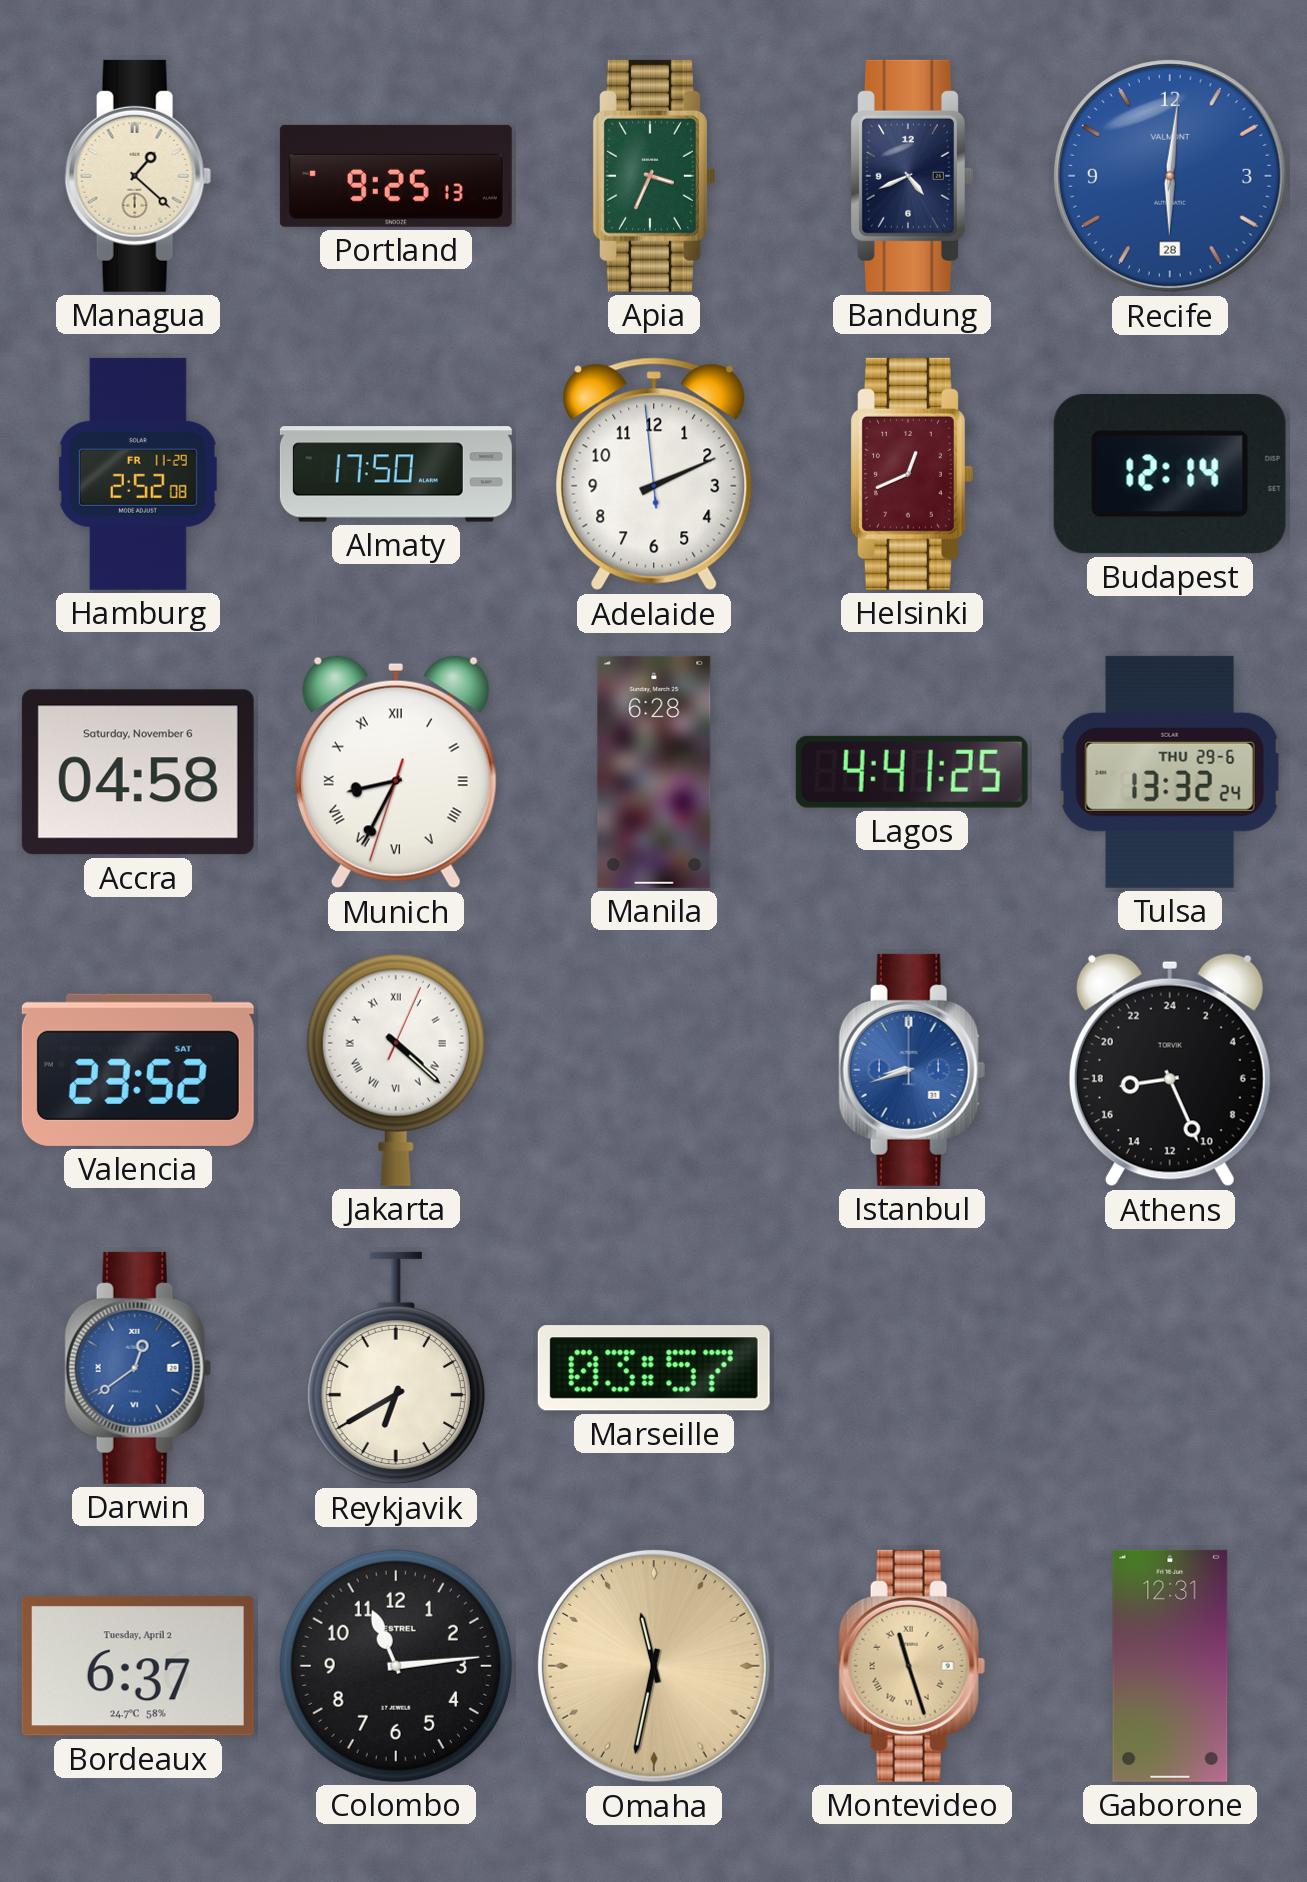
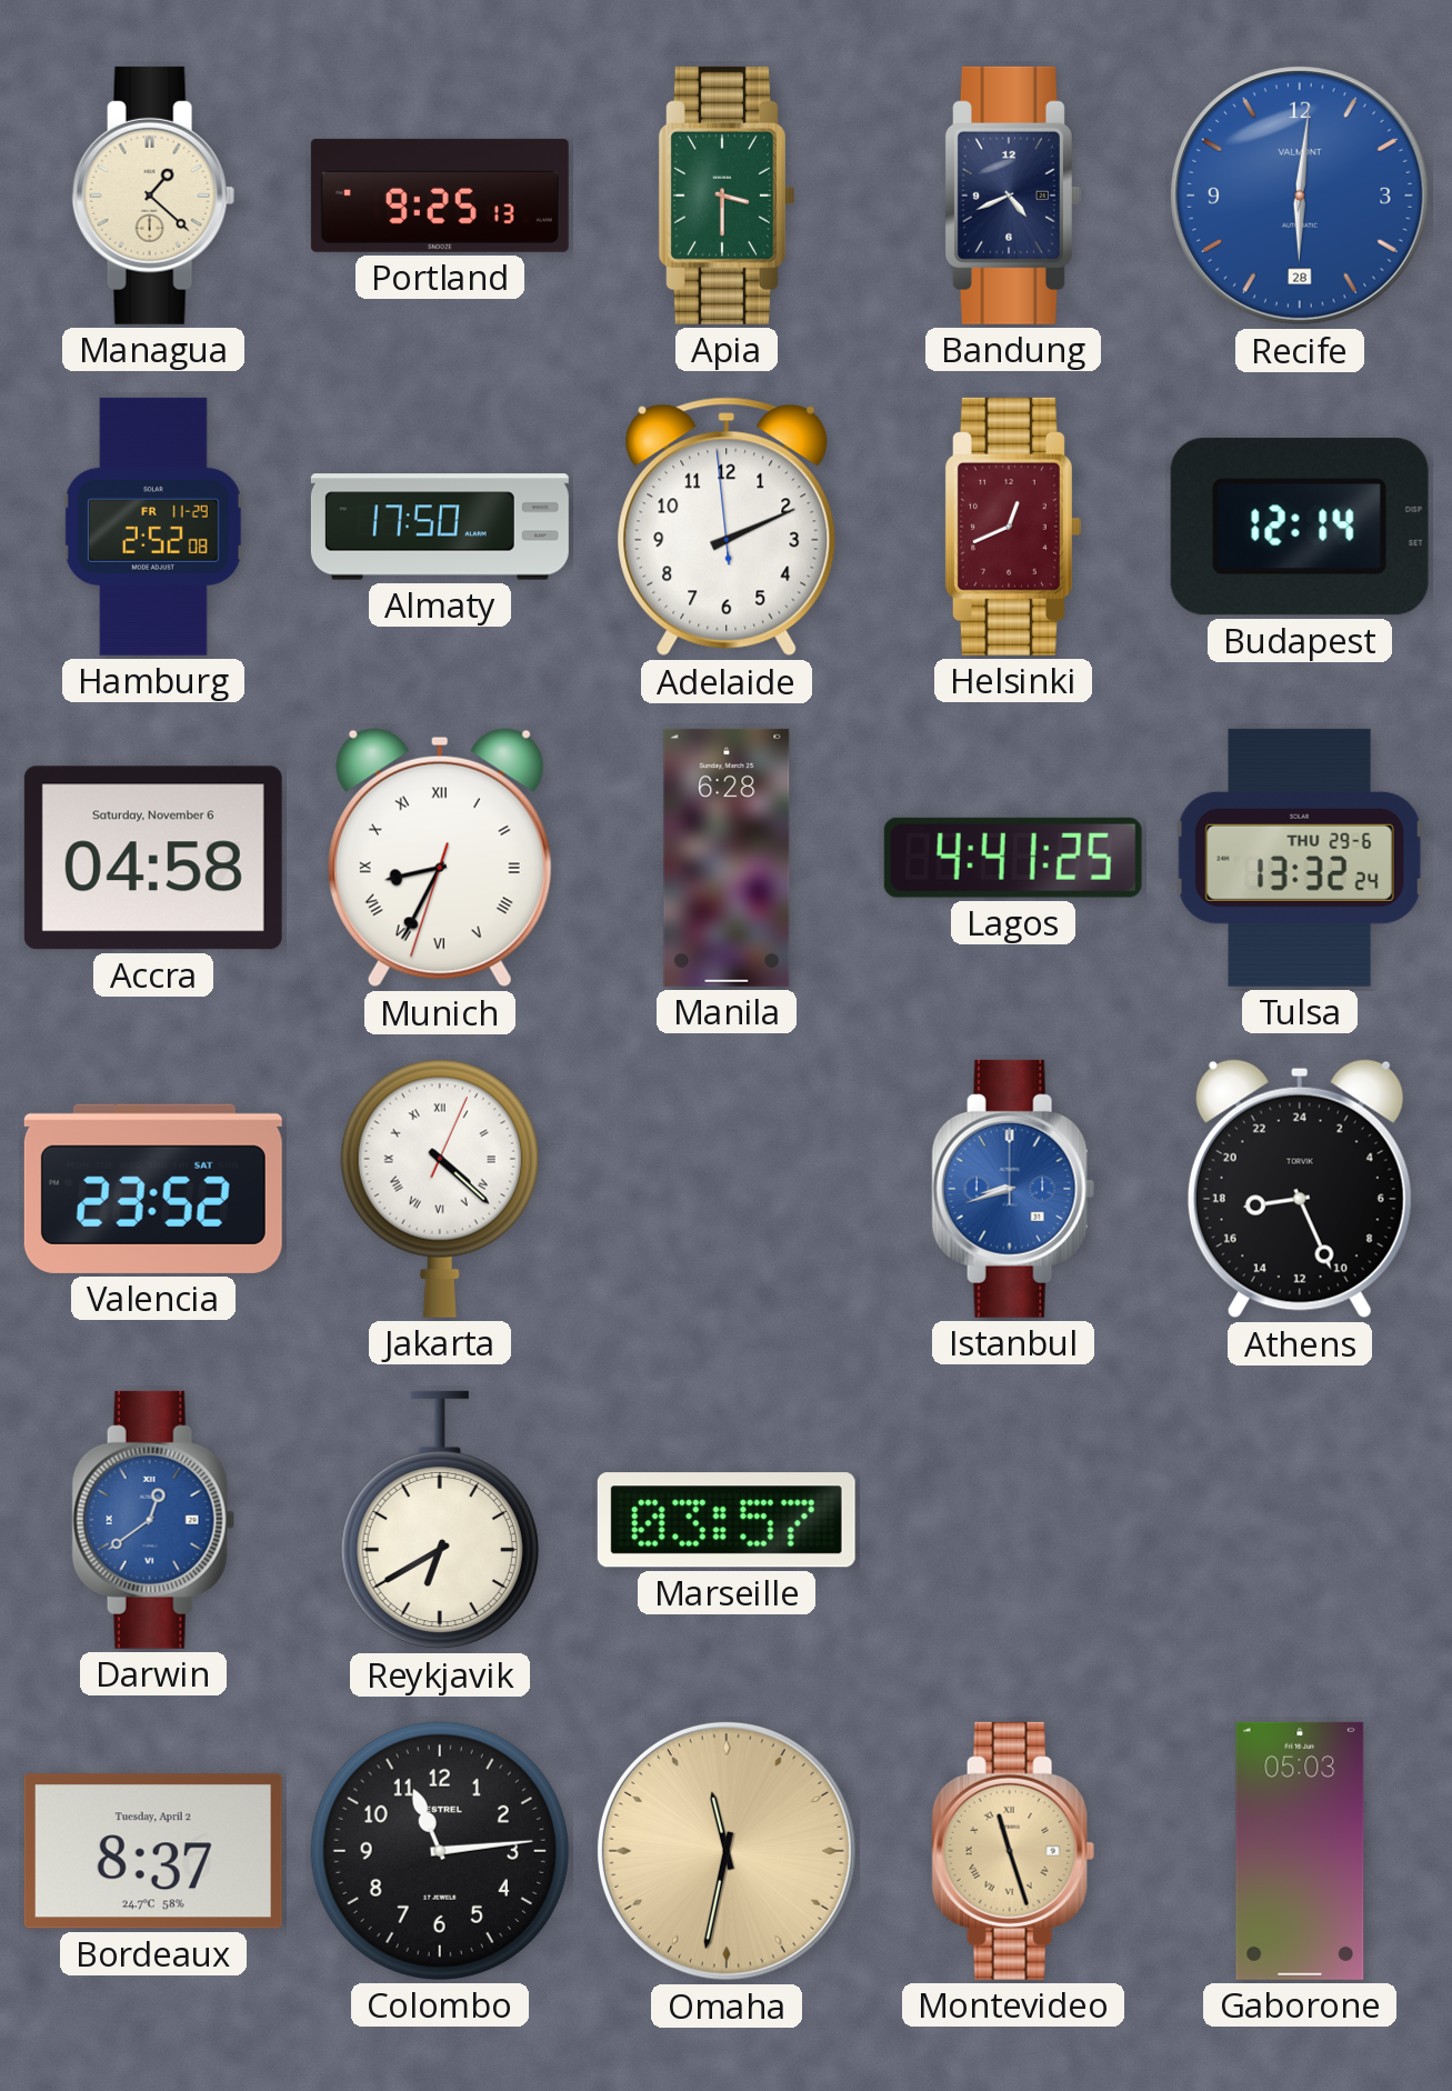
Apia: 3:34 -> 3:30 (725, 196)
Bordeaux: 6:37 -> 8:37 (153, 1851)
Gaborone: 12:31 -> 05:03 (1300, 1851)
